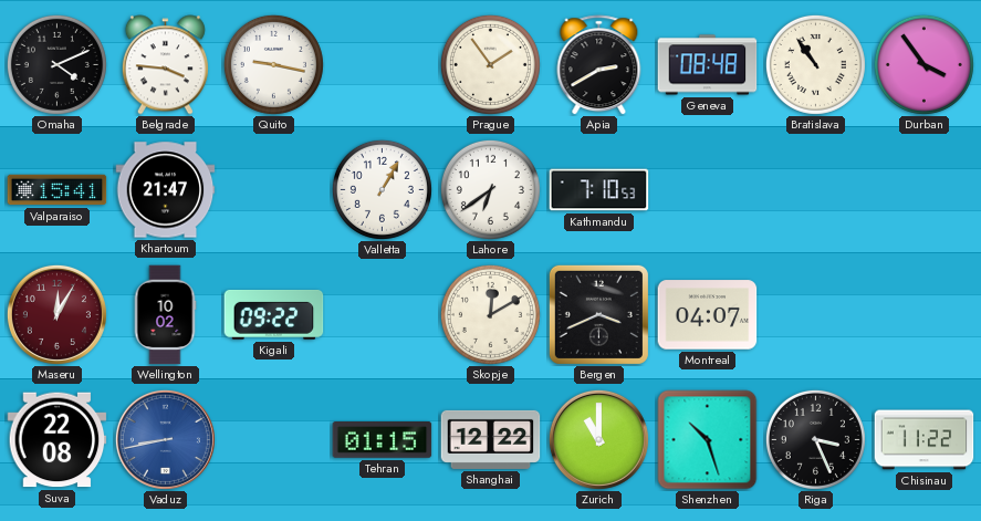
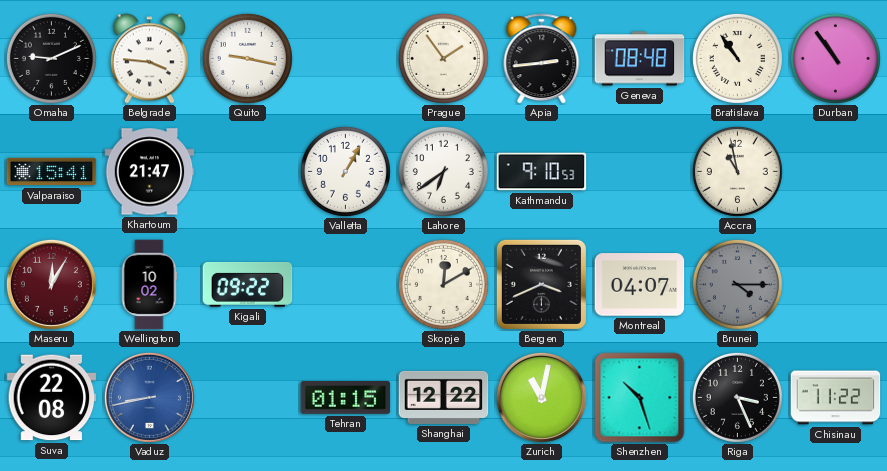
Omaha: 4:11 -> 9:11 (51, 58)
Apia: 2:40 -> 2:44 (542, 59)
Durban: 3:54 -> 10:54 (835, 58)
Kathmandu: 7:10 -> 9:10 (542, 172)
Accra: none -> 10:58 (737, 171)
Brunei: none -> 4:15 (737, 284)
Zurich: 11:00 -> 11:02 (541, 397)
